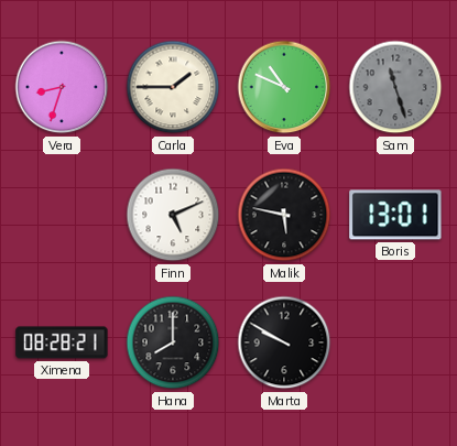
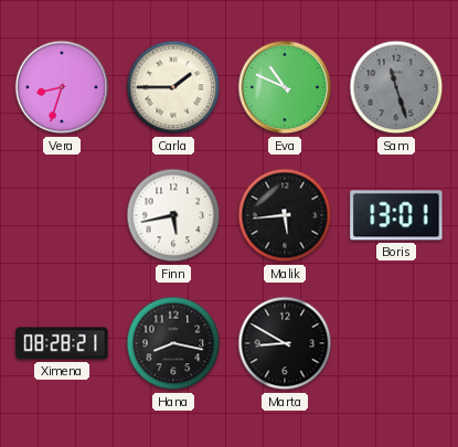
Finn: 5:11 -> 5:43 (173, 215)
Malik: 5:47 -> 5:44 (285, 215)
Hana: 8:00 -> 8:17 (173, 343)
Marta: 9:50 -> 8:50 (285, 343)
